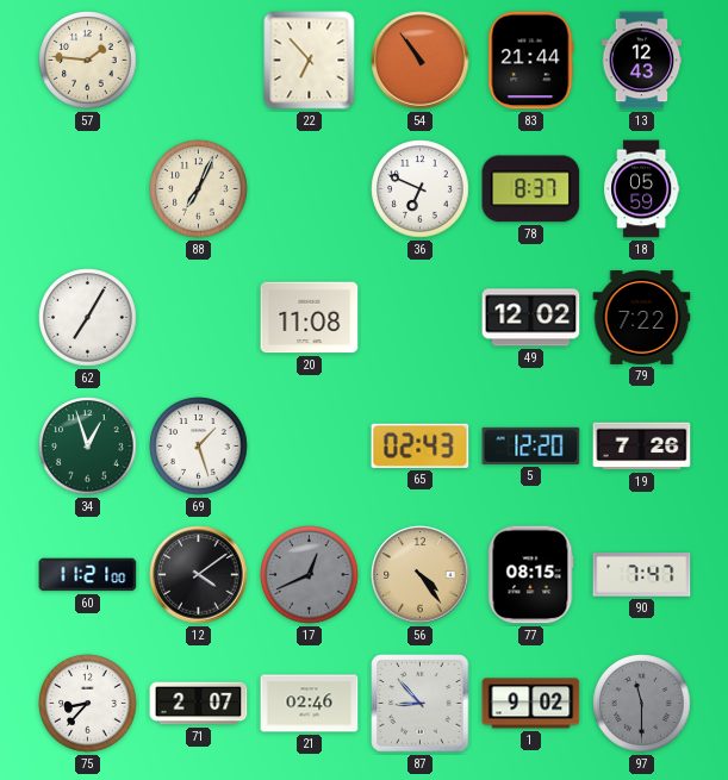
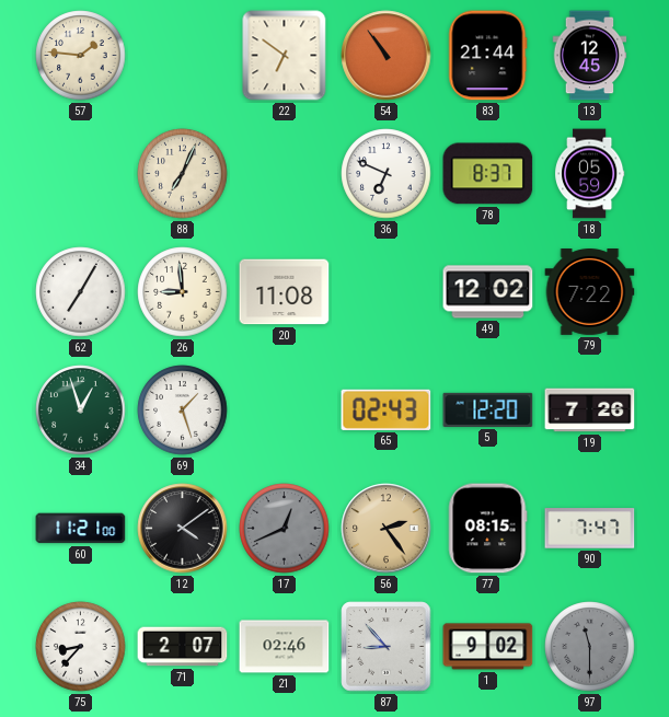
22: 6:53 -> 6:51 (285, 56)
13: 12:43 -> 12:45 (590, 56)
26: none -> 8:59 (183, 292)
56: 4:24 -> 2:24 (387, 529)
